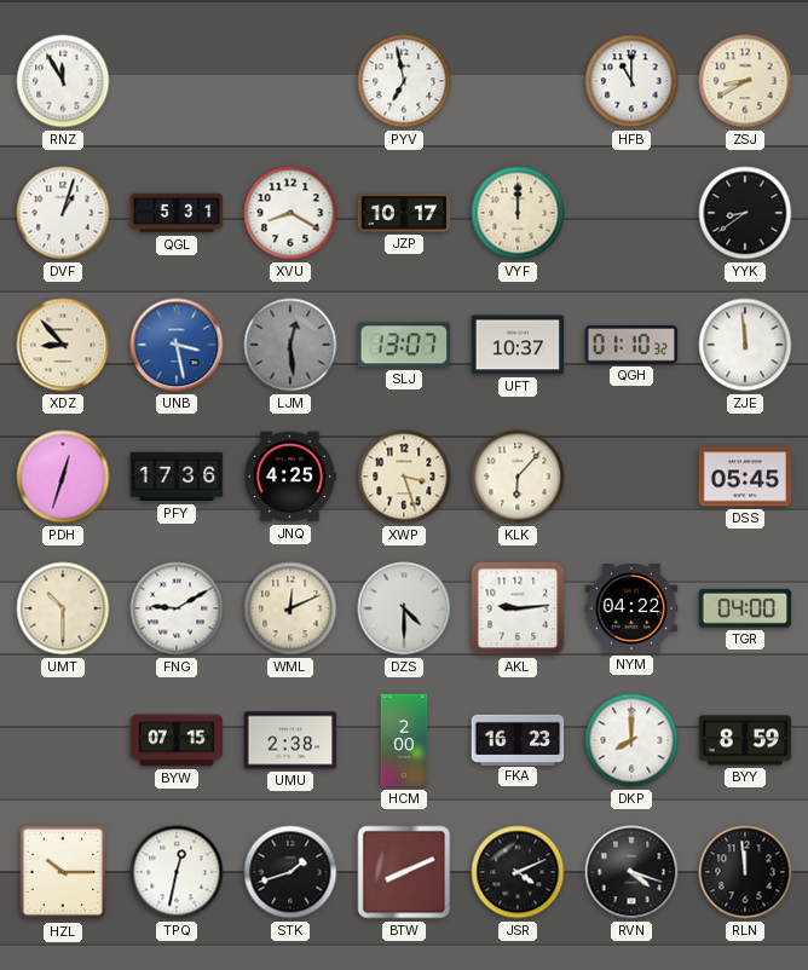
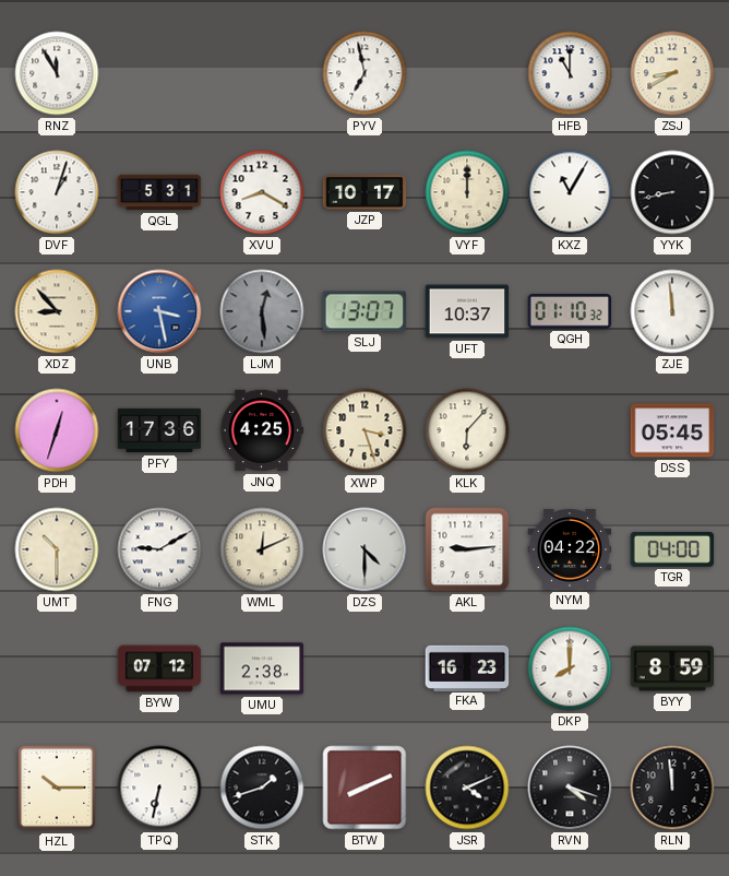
KXZ: none -> 11:05 (570, 192)
YYK: 8:39 -> 8:43 (672, 192)
BYW: 07:15 -> 07:12 (159, 668)
HCM: 2:00 -> none (404, 740)
TPQ: 12:32 -> 6:32 (159, 788)
